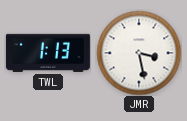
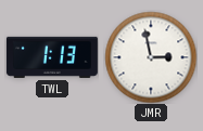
JMR: 3:28 -> 2:58 (151, 57)
